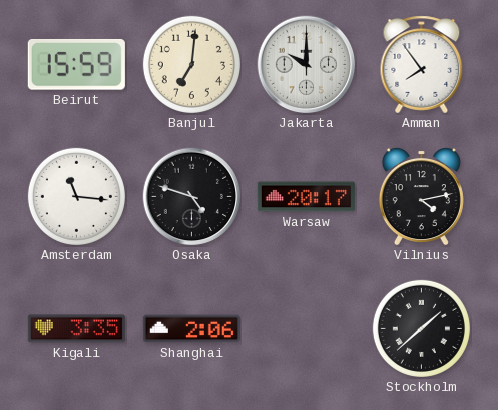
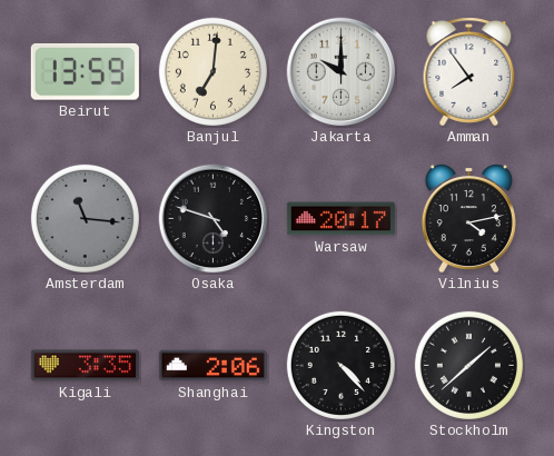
Beirut: 15:59 -> 13:59 (85, 71)
Amsterdam dial: white -> grey (85, 218)
Kingston: none -> 4:23 (340, 365)
